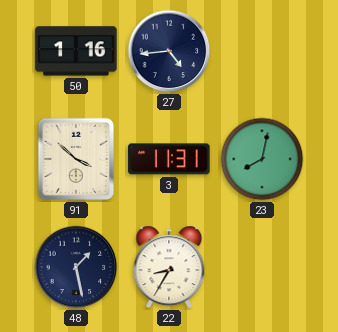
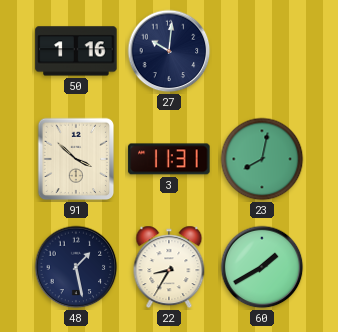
27: 4:44 -> 10:01 (169, 51)
60: none -> 1:40 (262, 267)
